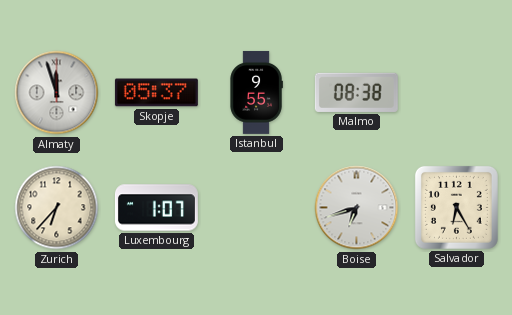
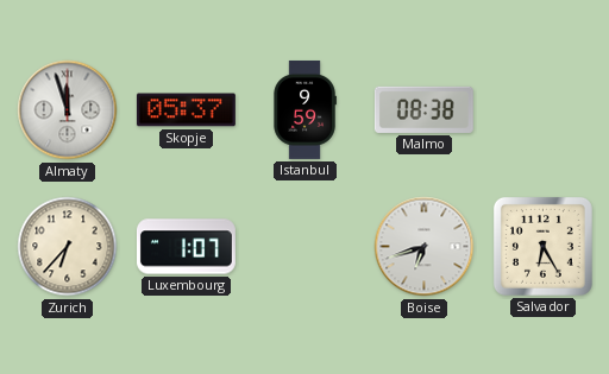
Istanbul: 9:55 -> 9:59 (304, 109)
